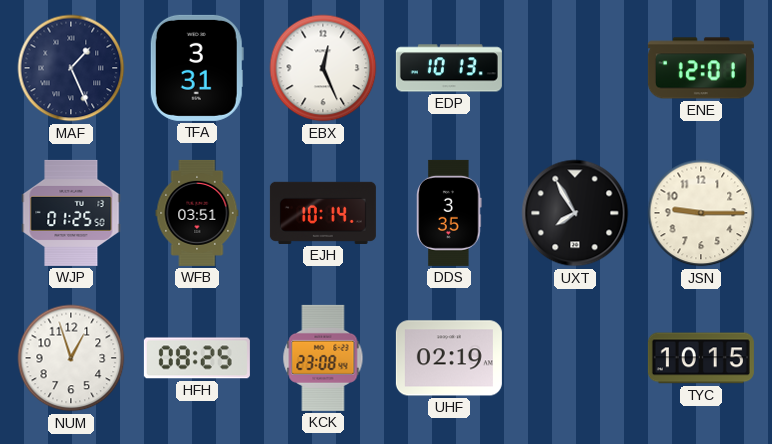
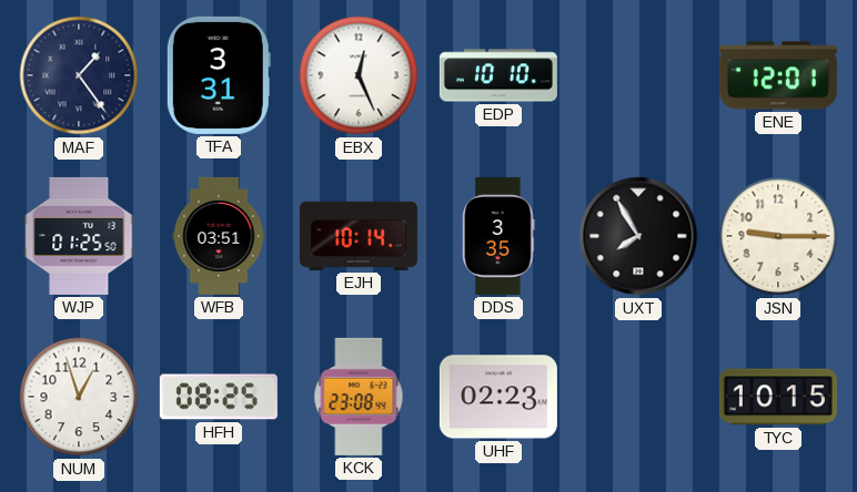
MAF: 1:26 -> 1:24 (79, 75)
EDP: 10:13 -> 10:10 (498, 75)
UHF: 02:19 -> 02:23 (498, 397)
